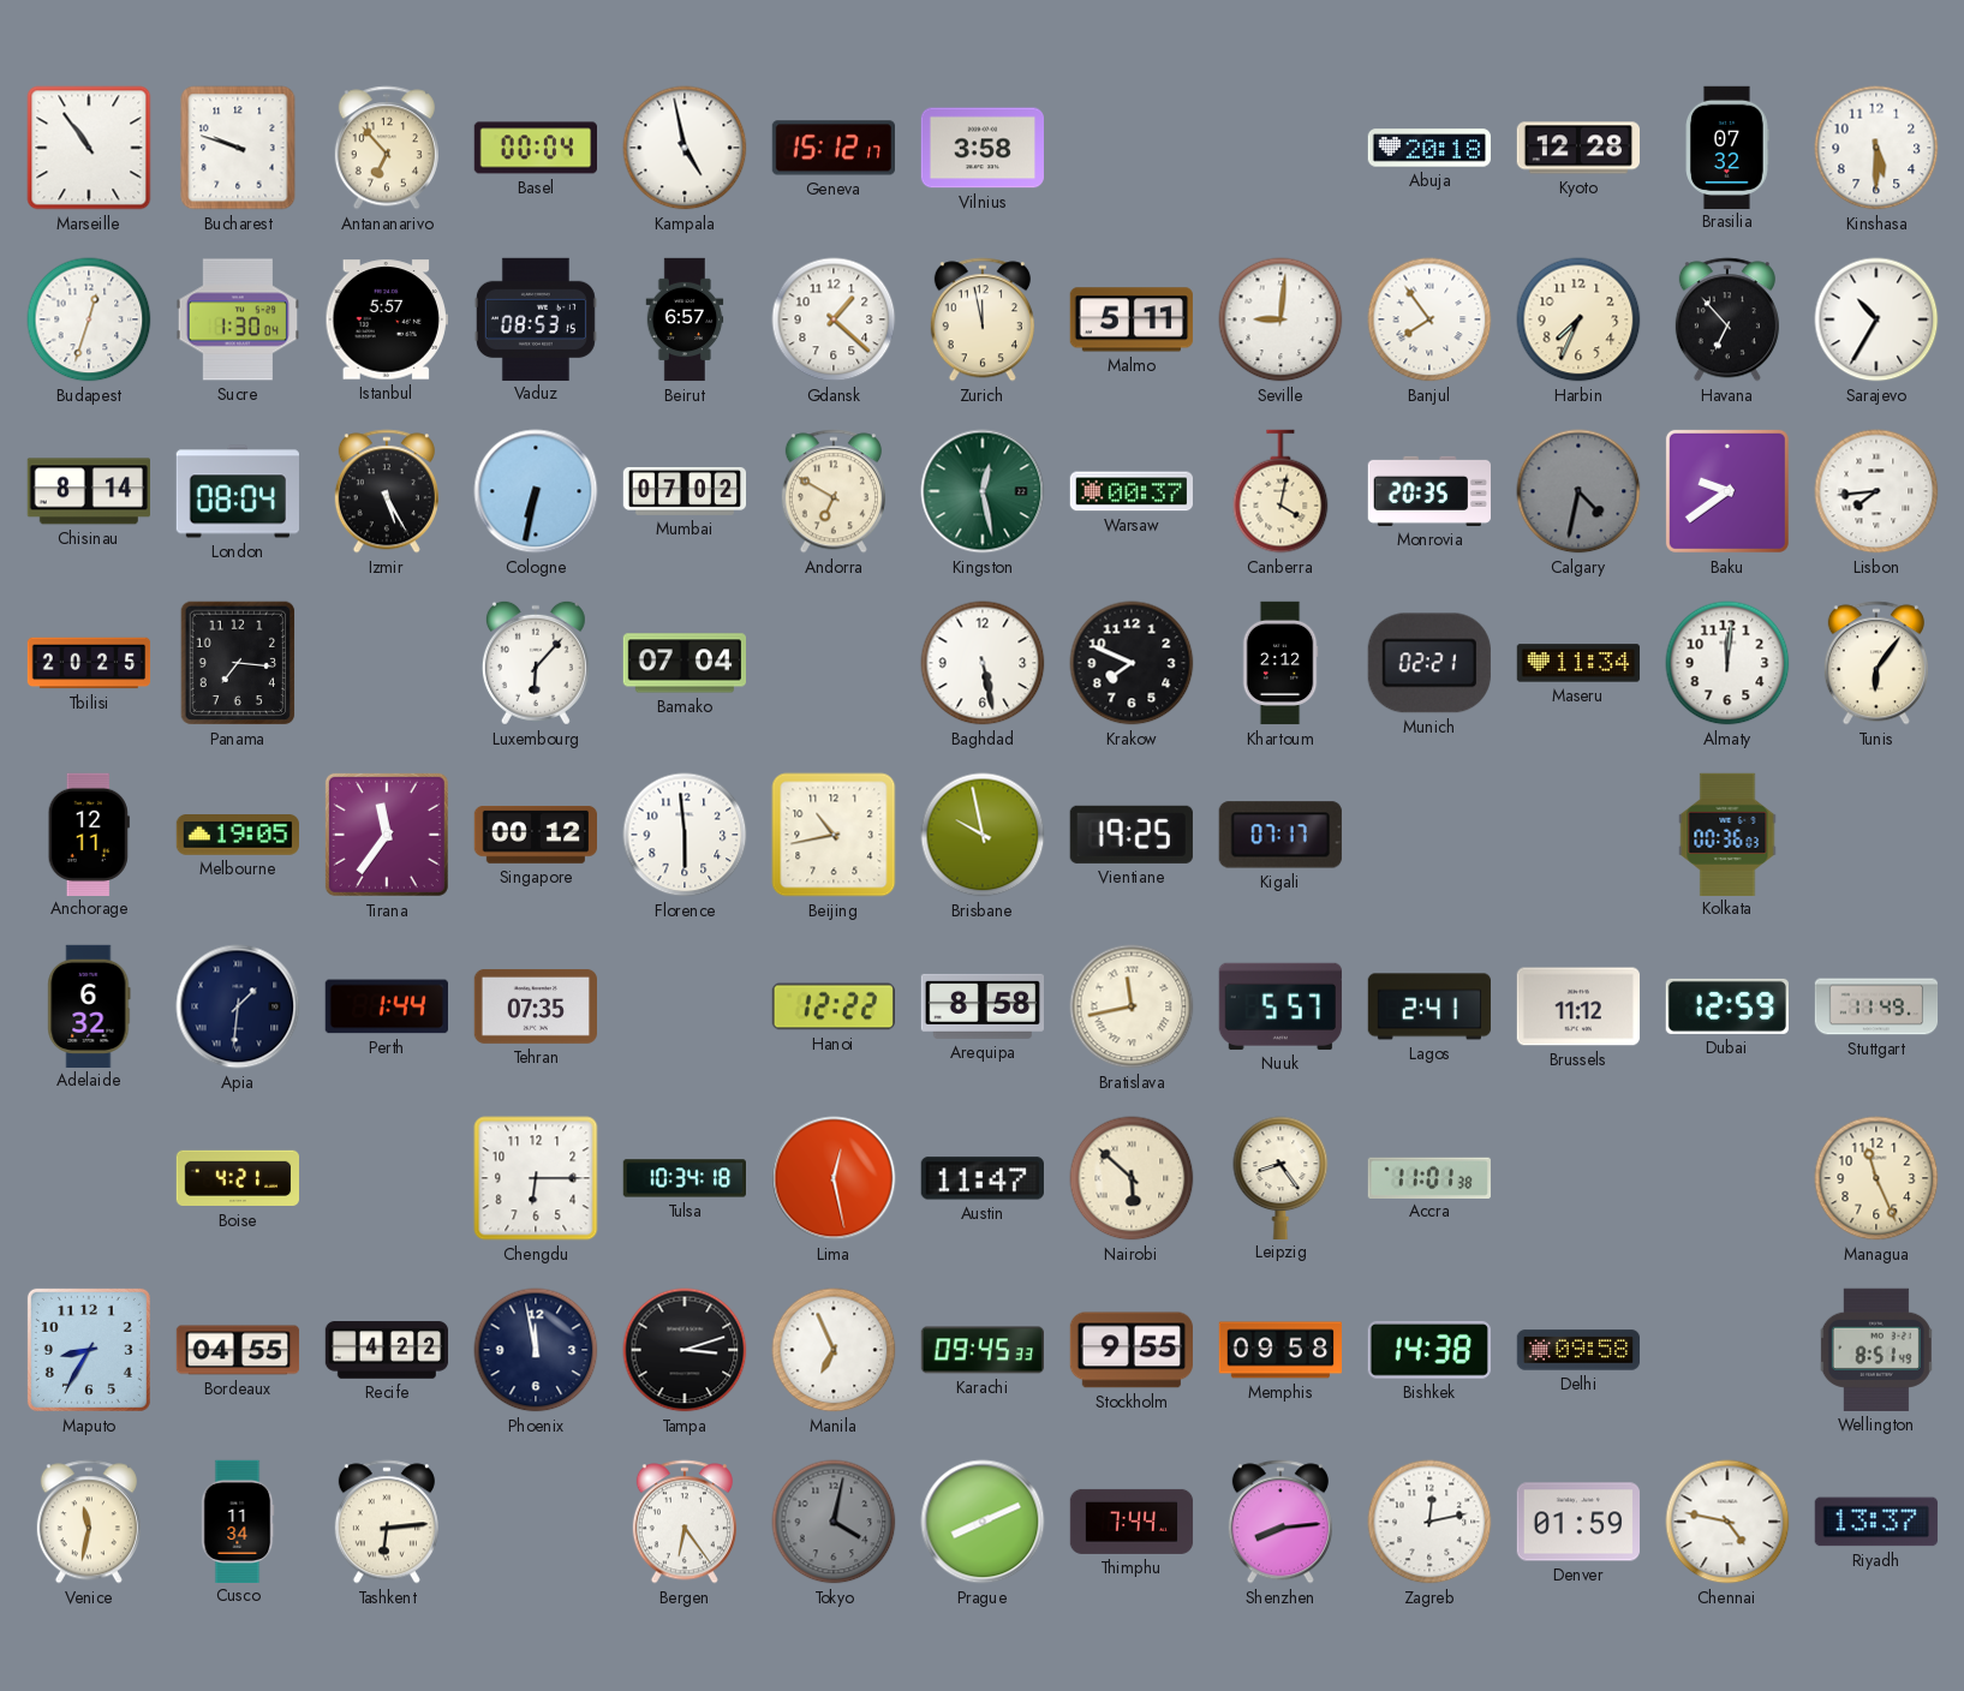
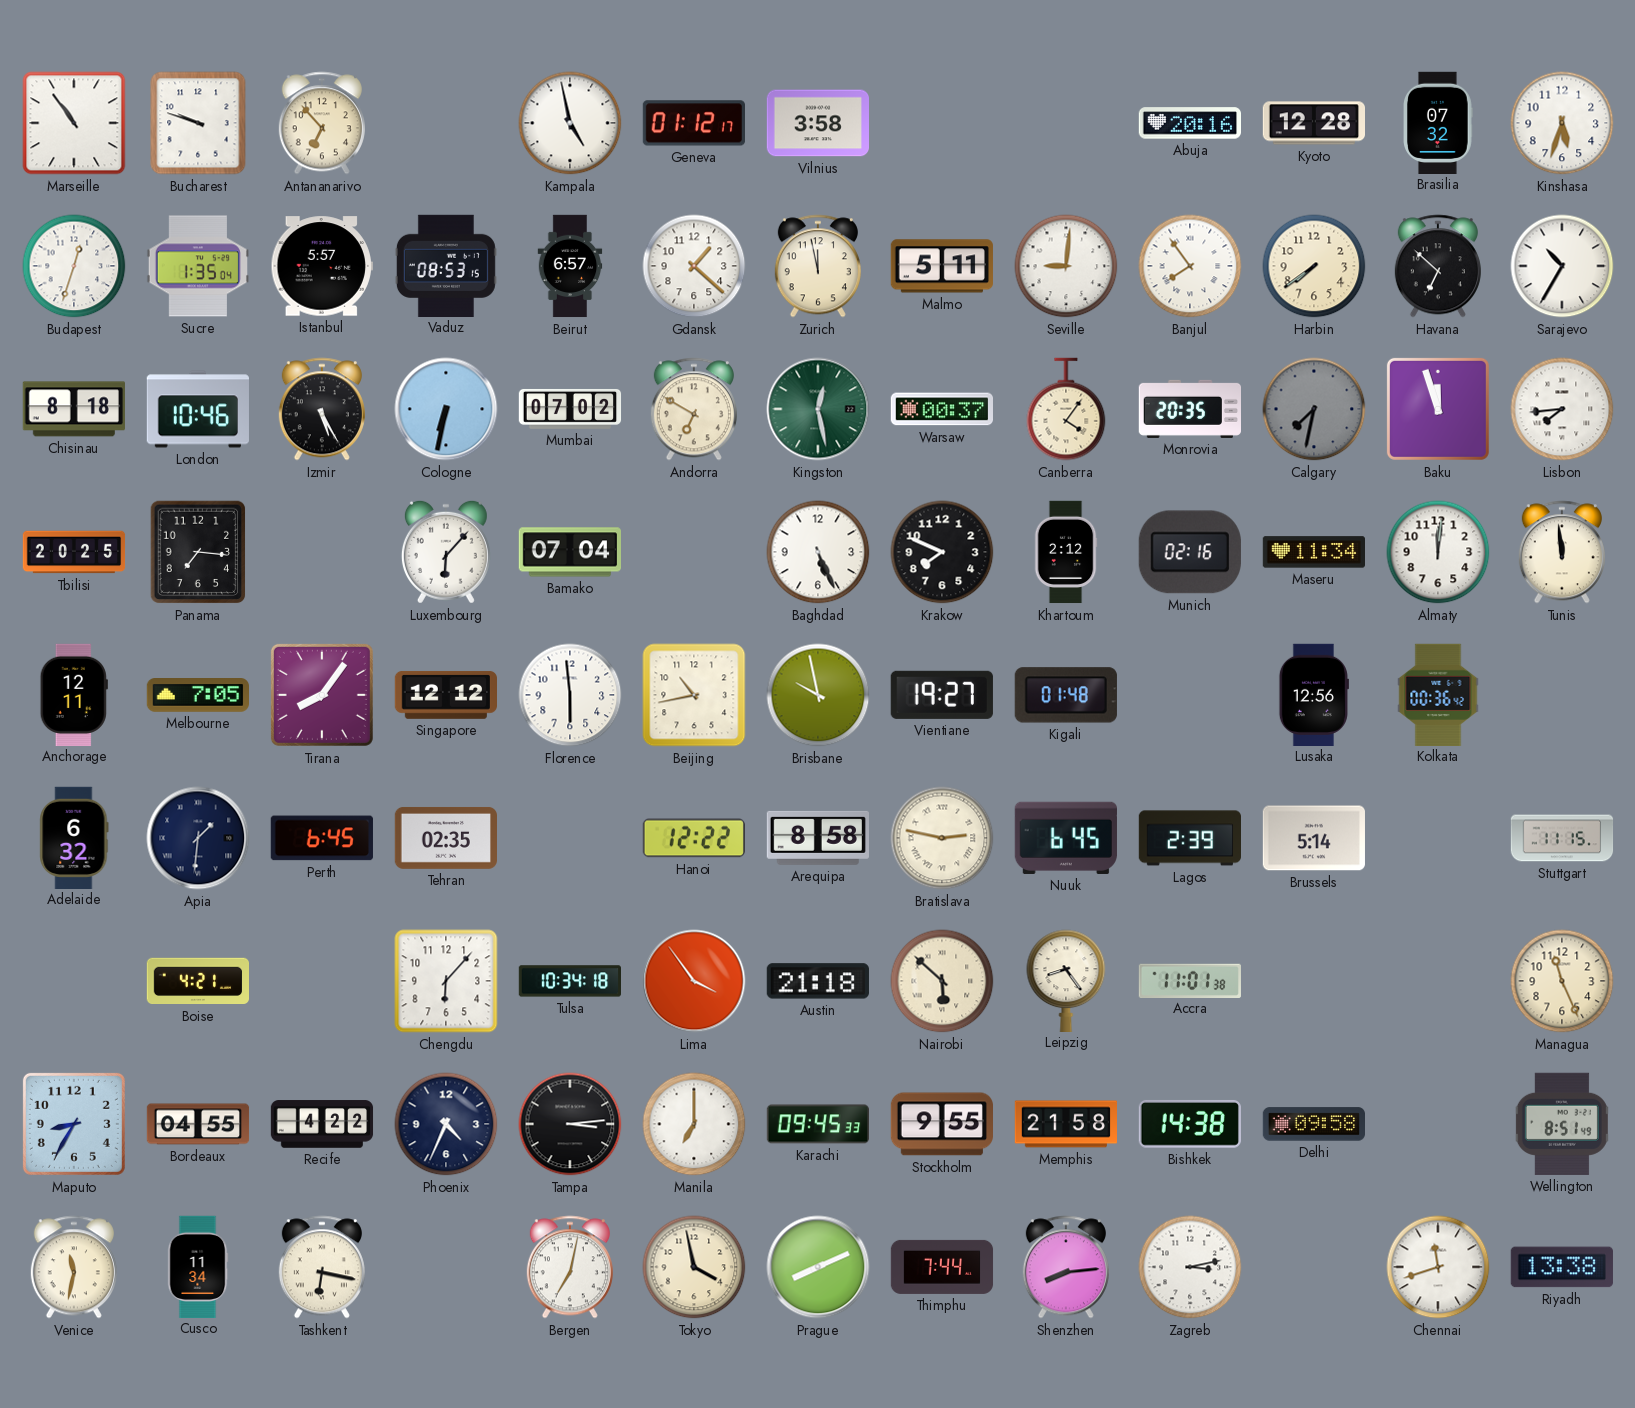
Basel: 00:04 -> none (535, 148)
Geneva: 15:12 -> 01:12 (693, 123)
Abuja: 20:18 -> 20:16 (1189, 123)
Kinshasa: 5:30 -> 5:33 (1562, 123)
Sucre: 1:30 -> 1:35 (197, 266)
Harbin: 7:34 -> 7:39 (1314, 266)
Havana: 6:53 -> 6:52 (1438, 266)
Chisinau: 8:14 -> 8:18 (74, 409)
London: 08:04 -> 10:46 (198, 409)
Canberra: 4:02 -> 4:06 (1066, 409)
Calgary: 4:32 -> 7:32 (1314, 409)
Baku: 9:39 -> 11:57 (1438, 409)
Baghdad: 5:28 -> 5:26 (818, 552)
Munich: 02:21 -> 02:16 (1190, 552)
Tunis: 6:06 -> 11:59 (1562, 552)
Melbourne: 19:05 -> 7:05 (197, 696)
Tirana: 11:36 -> 8:06 (322, 695)
Singapore: 00:12 -> 12:12 (445, 695)
Vientiane: 19:25 -> 19:27 (942, 695)
Kigali: 07:17 -> 01:48 (1066, 695)
Lusaka: none -> 12:56 (1314, 694)
Kolkata: 00:36:03 -> 00:36:42 (1438, 694)
Perth: 1:44 -> 6:45 (322, 838)
Tehran: 07:35 -> 02:35 (445, 838)
Bratislava: 11:43 -> 2:47 (942, 838)
Nuuk: 5:57 -> 6:45 (1066, 838)
Lagos: 2:41 -> 2:39 (1189, 838)
Brussels: 11:12 -> 5:14 (1313, 838)
Dubai: 12:59 -> none (1727, 1006)
Stuttgart: 11:49 -> 11:15 (1562, 838)
Chengdu: 6:15 -> 6:07 (446, 981)
Lima: 12:28 -> 3:54 (694, 981)
Austin: 11:47 -> 21:18 (818, 981)
Phoenix: 11:58 -> 4:34 (446, 1124)
Tampa: 3:12 -> 3:14 (570, 1124)
Manila: 6:56 -> 7:00 (694, 1124)
Memphis: 09:58 -> 21:58 (1066, 1124)
Tashkent: 6:14 -> 6:17 (322, 1267)
Bergen: 6:24 -> 7:02 (570, 1267)
Tokyo: 4:02 -> 3:58 (694, 1267)
Tokyo dial: grey -> cream (694, 1267)
Zagreb: 12:13 -> 3:13 (1190, 1267)
Denver: 01:59 -> none (1577, 1522)
Chennai: 4:47 -> 11:42 (1438, 1267)
Riyadh: 13:37 -> 13:38 (1562, 1267)
